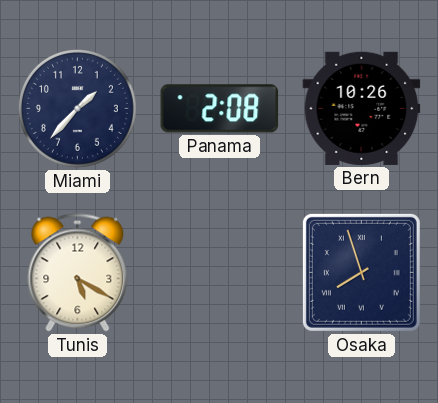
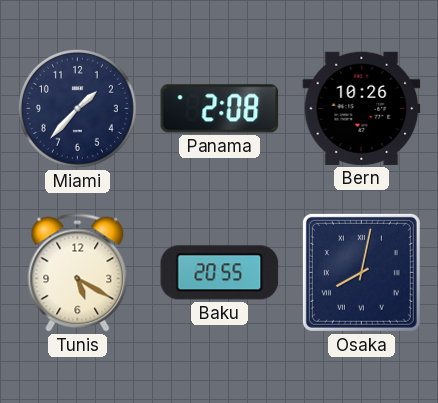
Baku: none -> 20:55 (220, 273)
Osaka: 7:57 -> 8:02 (361, 272)
